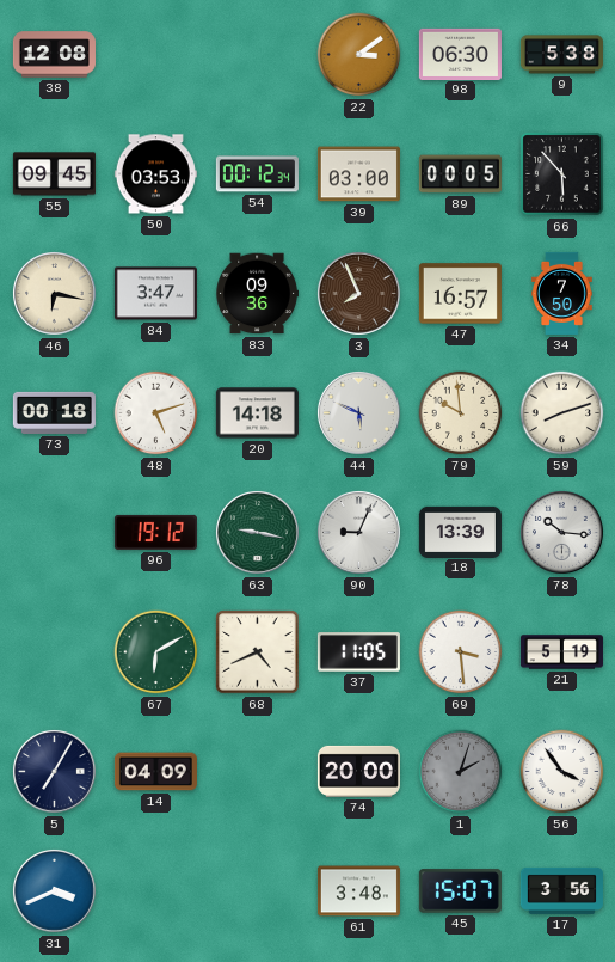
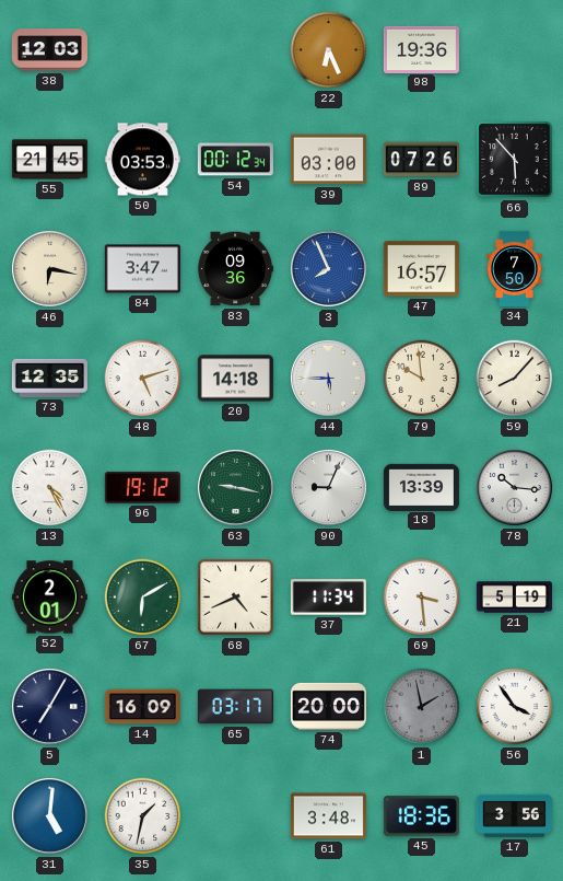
38: 12:08 -> 12:03 (49, 50)
22: 3:09 -> 6:26 (329, 50)
98: 06:30 -> 19:36 (421, 49)
9: 5:38 -> none (561, 55)
55: 09:45 -> 21:45 (49, 160)
89: 00:05 -> 07:26 (421, 160)
3 dial: brown -> blue (328, 268)
73: 00:18 -> 12:35 (49, 378)
44: 5:49 -> 5:45 (328, 378)
59: 8:12 -> 8:07 (515, 379)
13: none -> 4:25 (50, 488)
52: none -> 2:01 (49, 598)
37: 11:05 -> 11:34 (328, 598)
14: 04:09 -> 16:09 (142, 707)
65: none -> 03:17 (235, 707)
1: 2:03 -> 1:58 (422, 707)
31: 3:41 -> 5:01 (49, 815)
35: none -> 1:32 (143, 816)
45: 15:07 -> 18:36 (421, 816)
